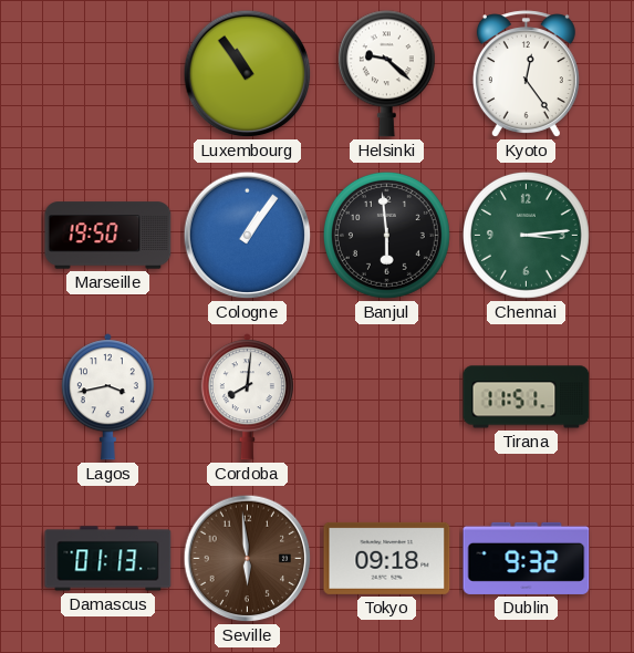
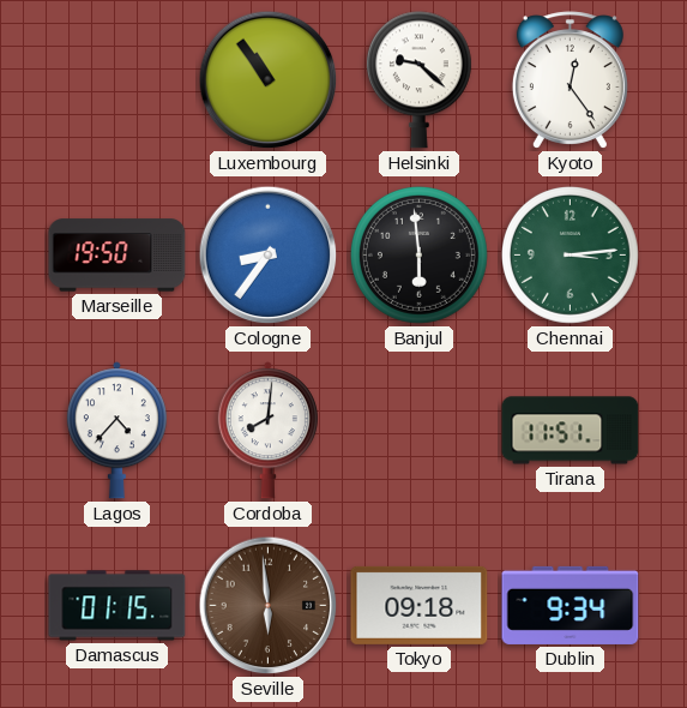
Cologne: 1:06 -> 8:36 (269, 256)
Lagos: 3:43 -> 4:37 (116, 431)
Damascus: 01:13 -> 01:15 (117, 606)
Dublin: 9:32 -> 9:34 (571, 605)
